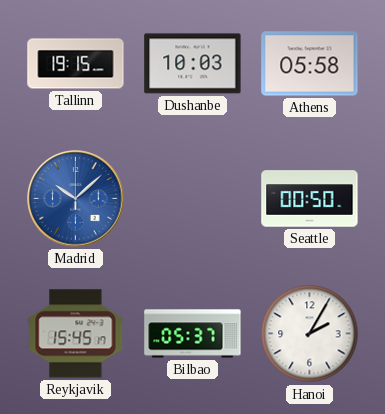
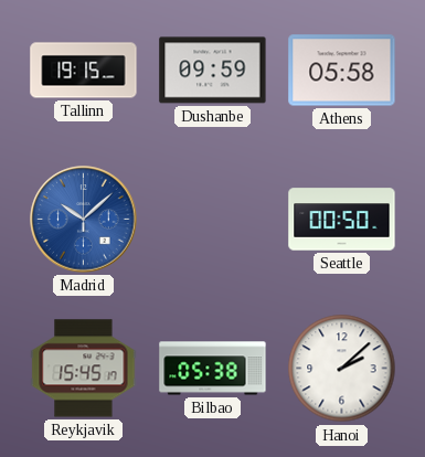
Dushanbe: 10:03 -> 09:59 (213, 71)
Bilbao: 05:37 -> 05:38 (213, 369)
Hanoi: 2:05 -> 2:08 (342, 369)
